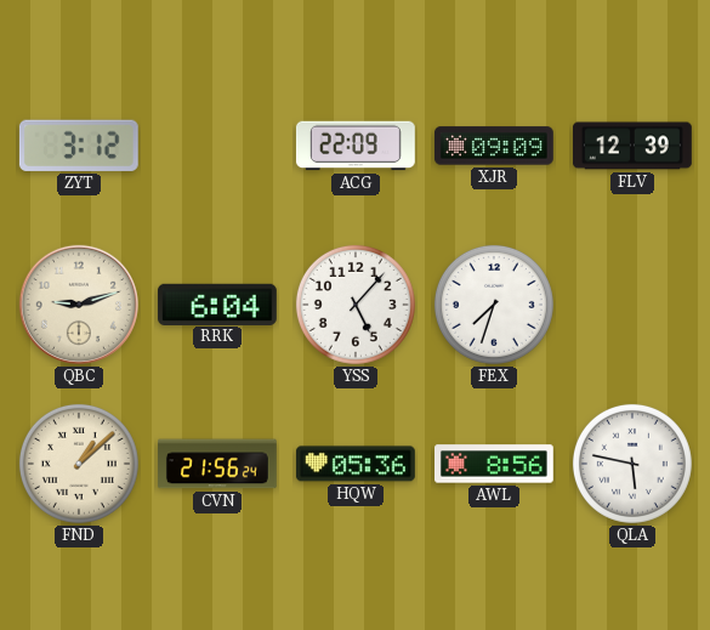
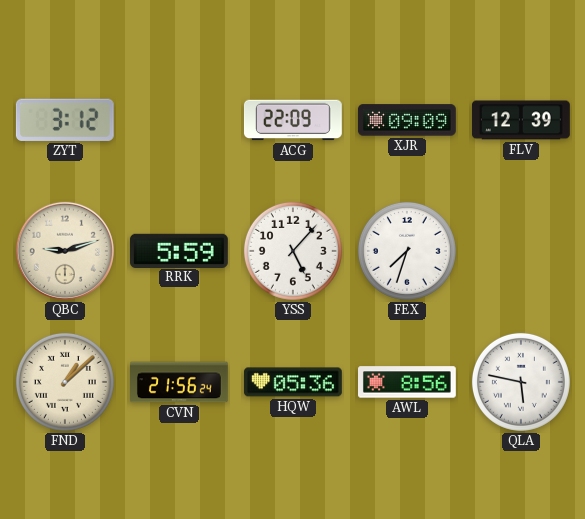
RRK: 6:04 -> 5:59 (179, 250)
